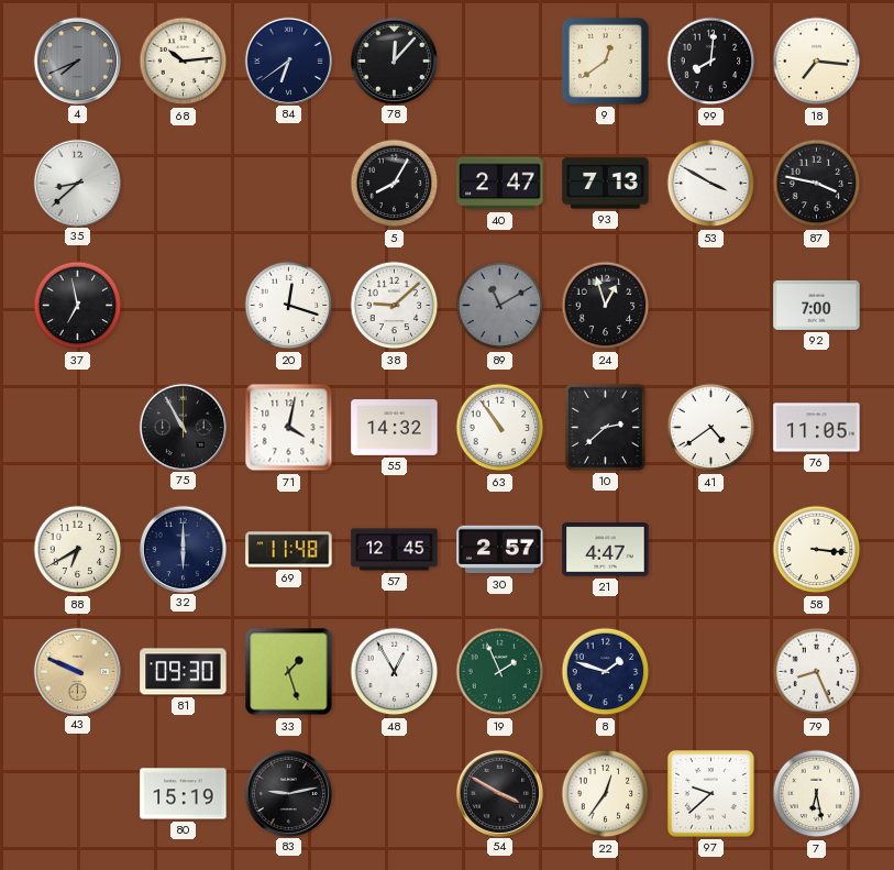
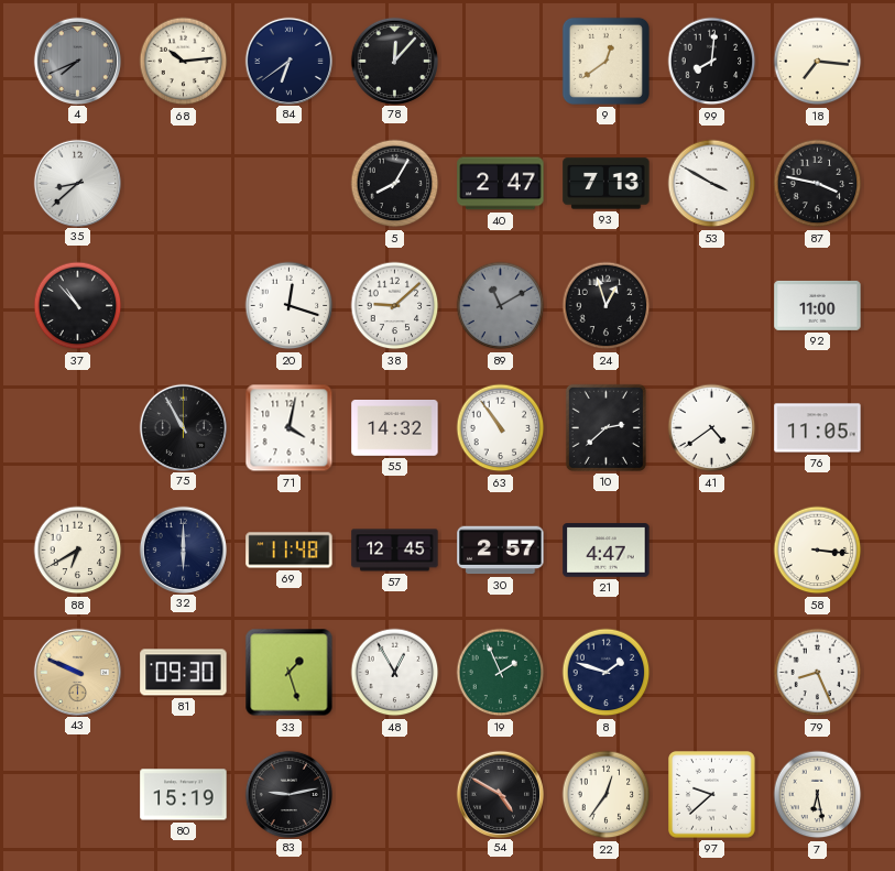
37: 6:58 -> 10:53 (78, 306)
92: 7:00 -> 11:00 (818, 305)
54: 3:50 -> 4:50 (500, 794)
